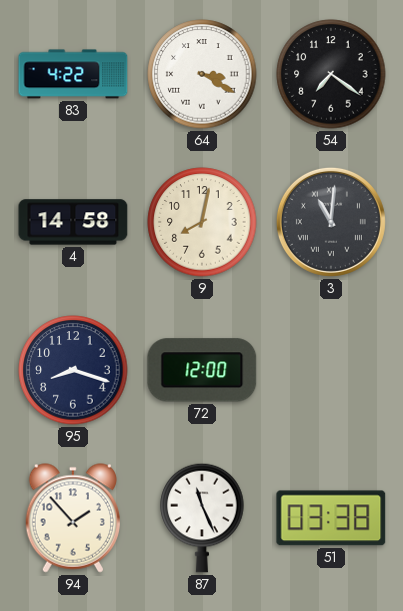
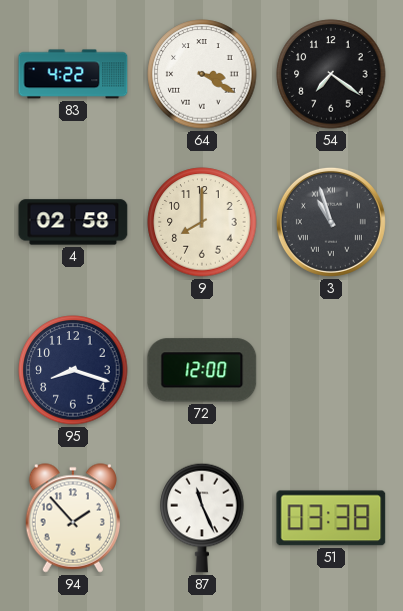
4: 14:58 -> 02:58 (73, 222)
9: 8:02 -> 8:00 (202, 222)
3: 11:01 -> 10:57 (331, 222)
